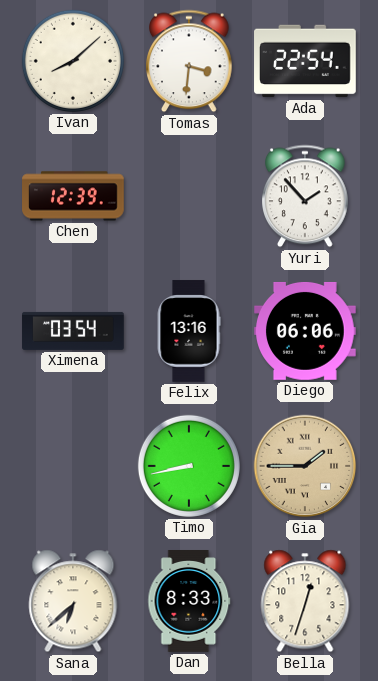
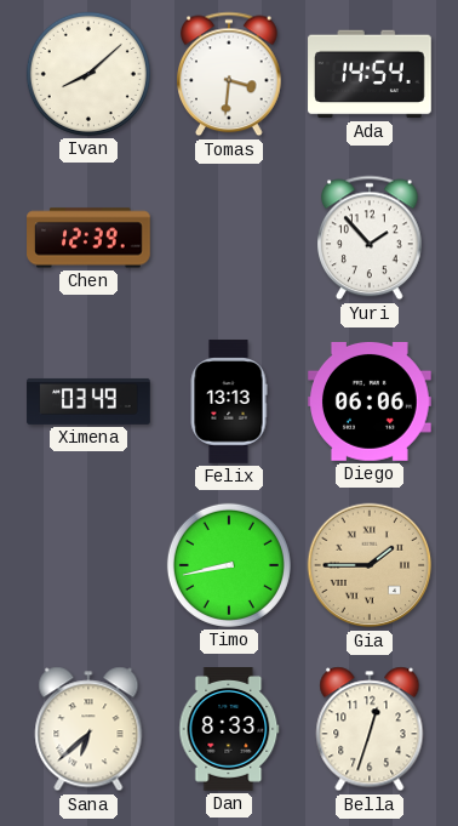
Ada: 22:54 -> 14:54 (370, 74)
Ximena: 03:54 -> 03:49 (88, 401)
Felix: 13:16 -> 13:13 (229, 401)
